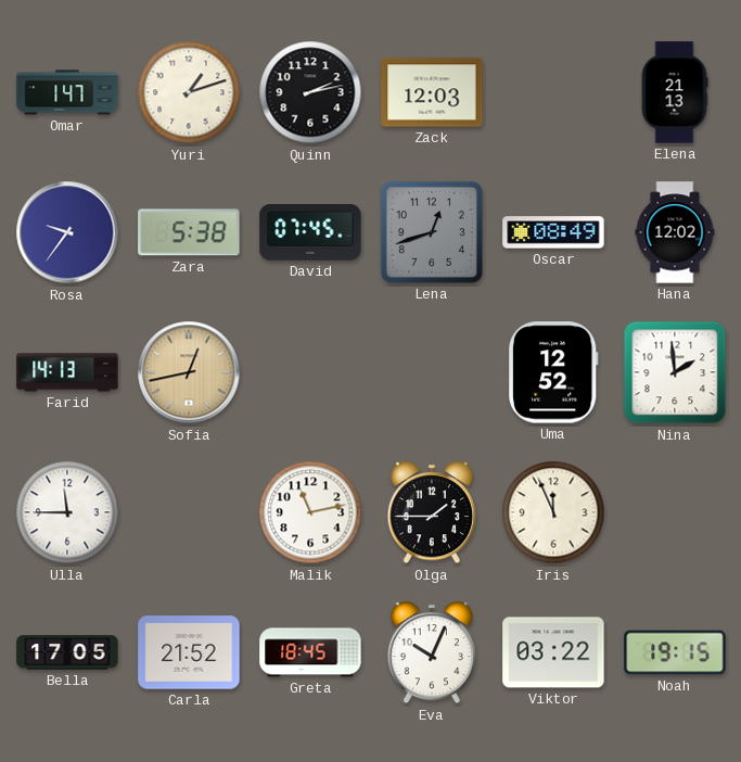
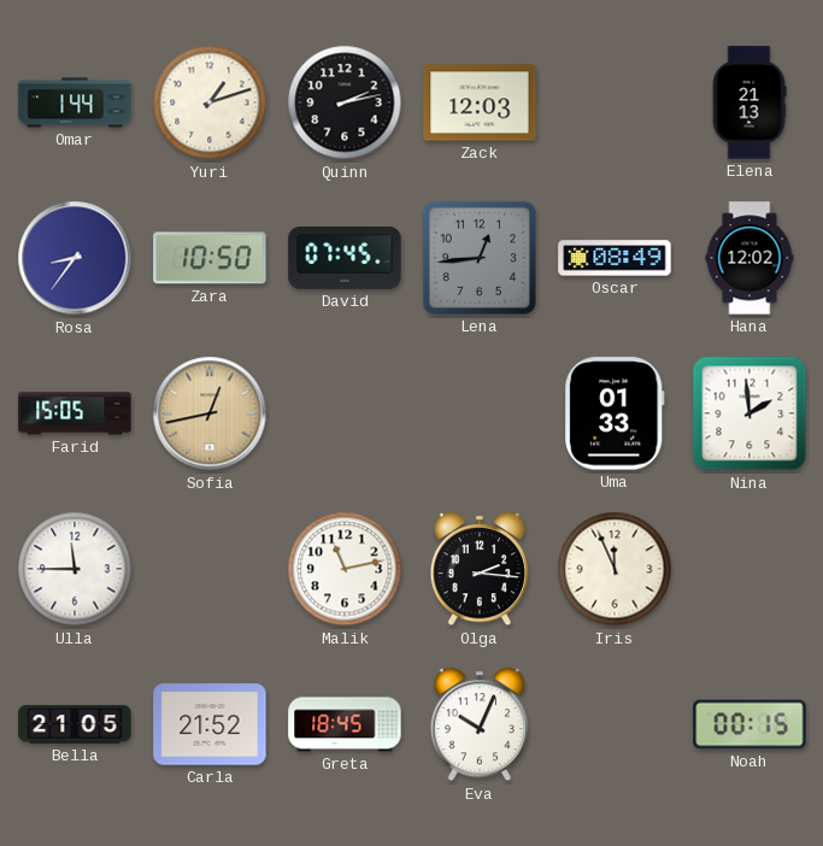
Omar: 1:47 -> 1:44 (75, 102)
Rosa: 9:36 -> 8:36 (75, 258)
Zara: 5:38 -> 10:50 (210, 258)
Lena: 12:42 -> 12:44 (480, 258)
Farid: 14:13 -> 15:05 (75, 413)
Uma: 12:52 -> 01:33 (615, 413)
Olga: 1:45 -> 2:16 (480, 570)
Bella: 17:05 -> 21:05 (75, 724)
Viktor: 03:22 -> none (553, 652)
Noah: 19:15 -> 00:15 (749, 724)
